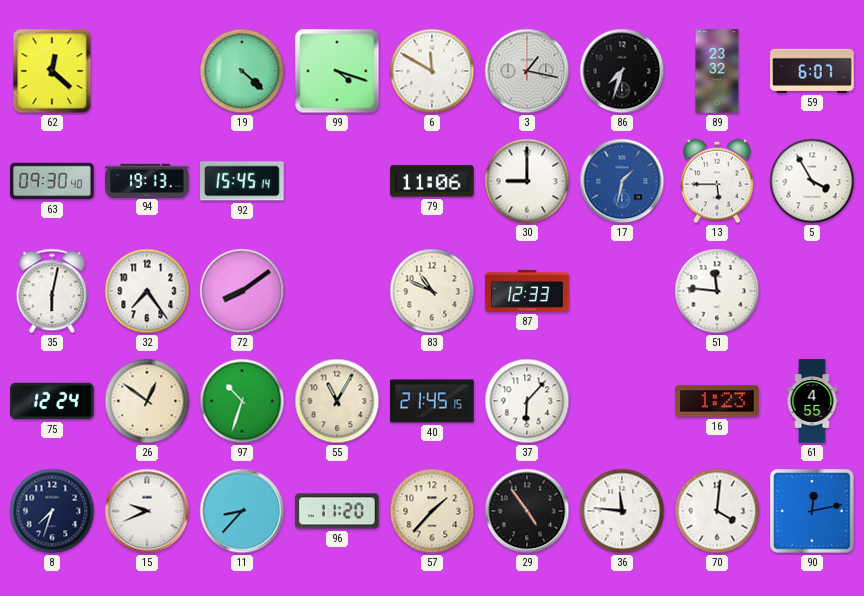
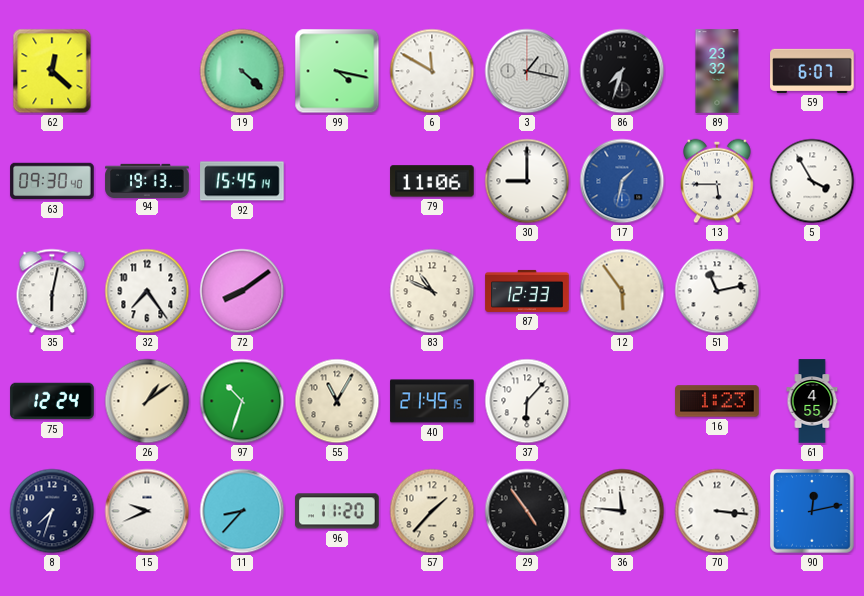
99: 4:18 -> 4:17 (337, 71)
12: none -> 5:54 (622, 291)
51: 11:46 -> 11:13 (717, 291)
26: 12:51 -> 1:09 (147, 401)
70: 4:01 -> 3:16 (717, 511)
